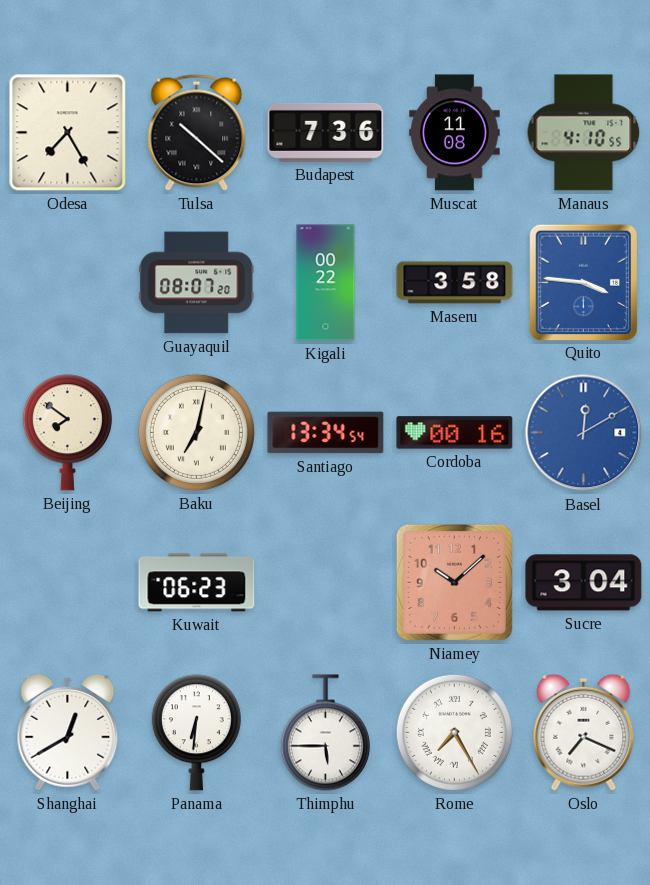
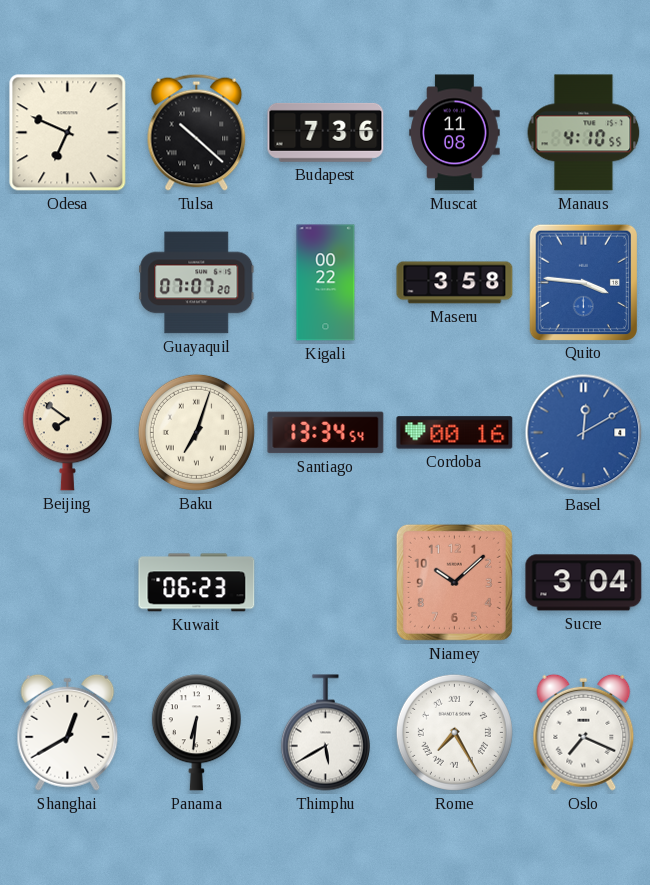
Odesa: 7:25 -> 6:49 (68, 133)
Guayaquil: 08:07 -> 07:07 (197, 283)
Baku: 7:02 -> 7:03 (196, 432)
Thimphu: 5:45 -> 5:40 (325, 733)
